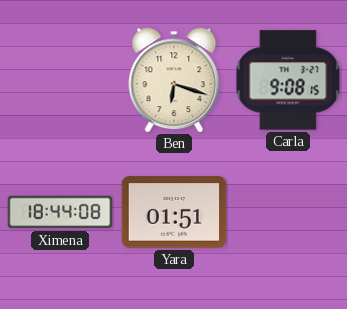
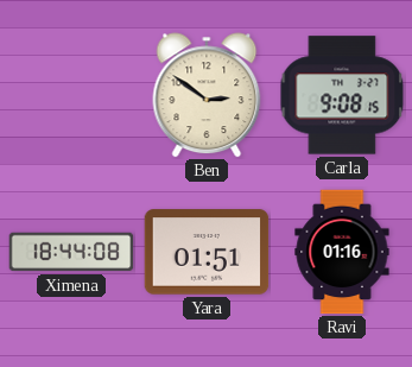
Ben: 6:18 -> 2:51 (207, 95)
Ravi: none -> 01:16 (342, 252)
